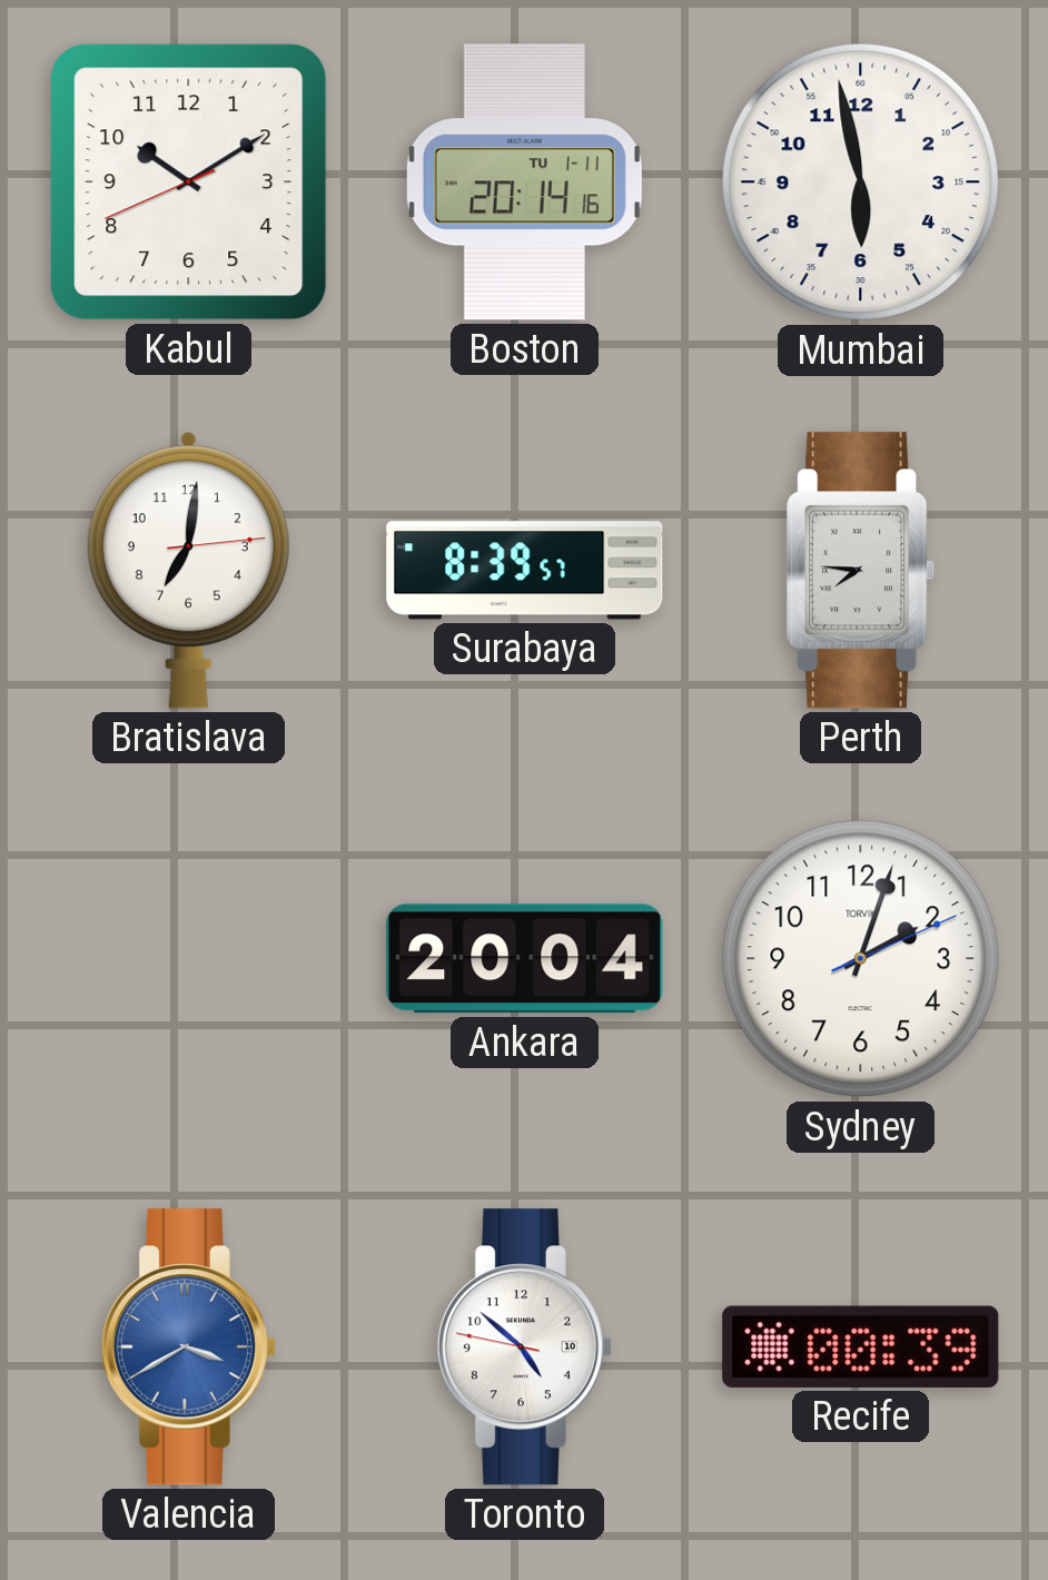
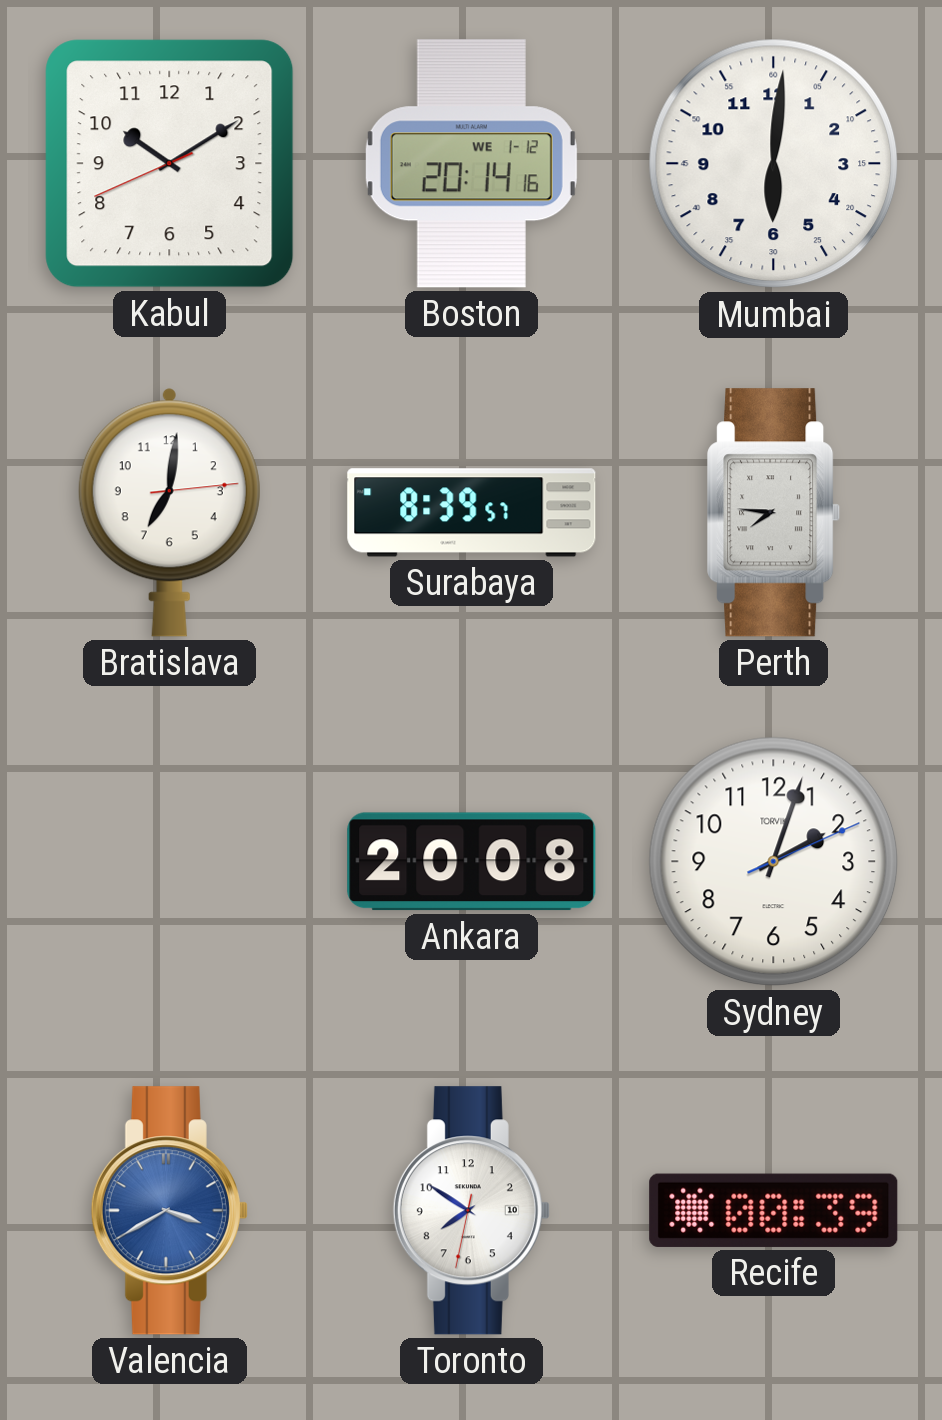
Boston date: TU 1-11 -> WE 1-12 (471, 164)
Mumbai: 5:58 -> 6:01 (774, 164)
Ankara: 20:04 -> 20:08 (472, 862)
Toronto: 4:51 -> 7:50 (471, 1211)
